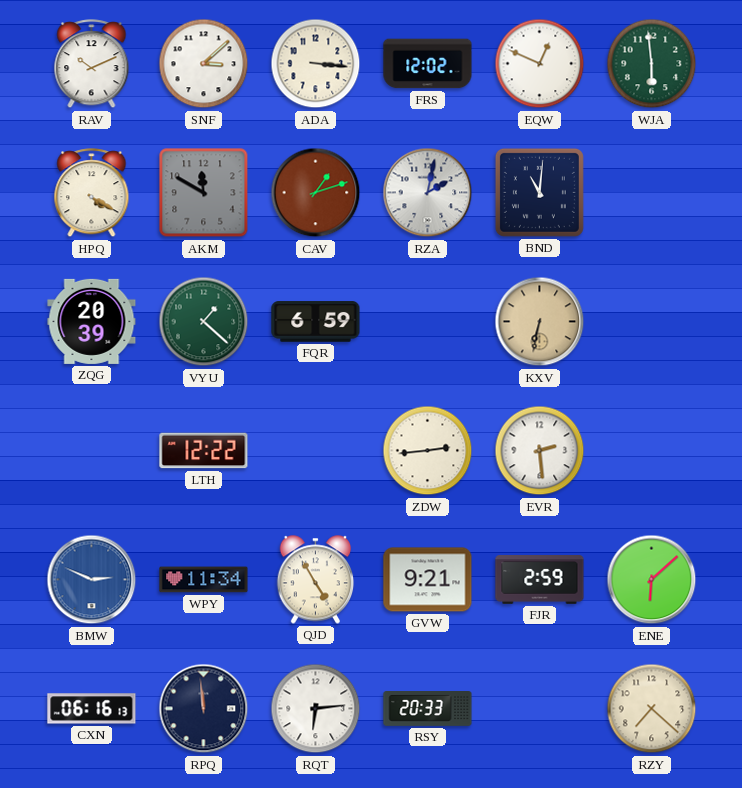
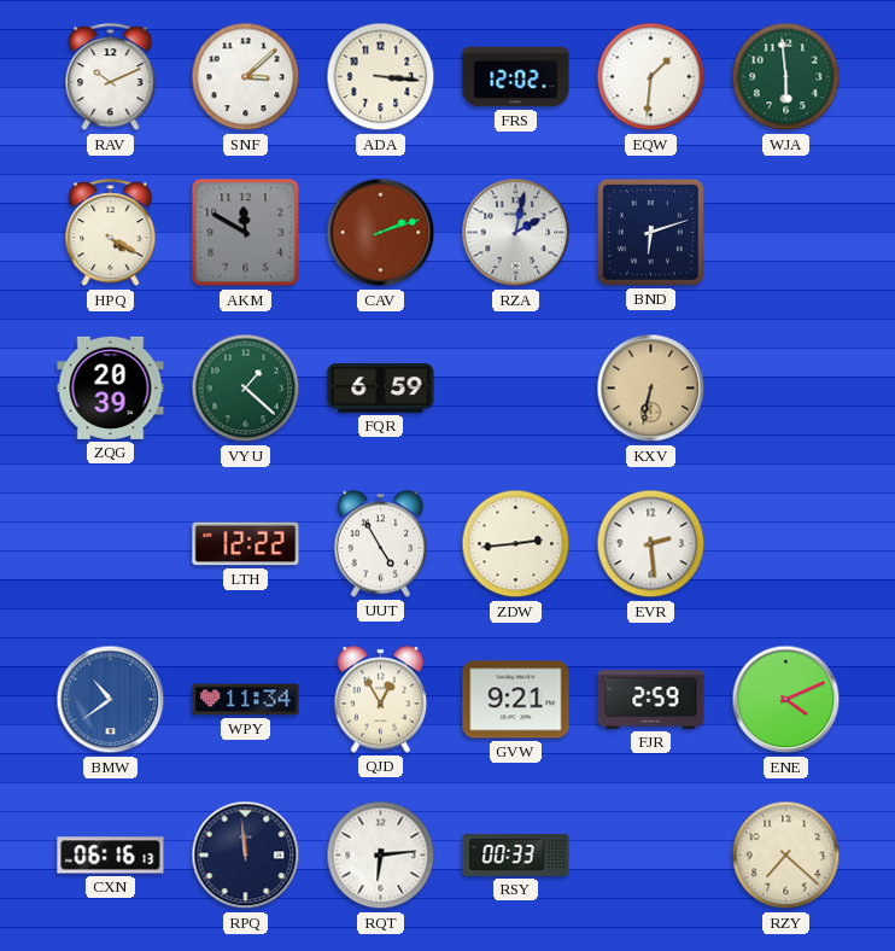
EQW: 12:49 -> 1:31 (651, 77)
CAV: 1:12 -> 2:12 (381, 233)
BND: 11:01 -> 6:12 (650, 232)
UUT: none -> 4:55 (381, 544)
BMW: 2:49 -> 10:39 (111, 700)
QJD: 4:55 -> 12:55 (381, 700)
ENE: 6:08 -> 4:11 (786, 700)
RSY: 20:33 -> 00:33 (516, 856)
